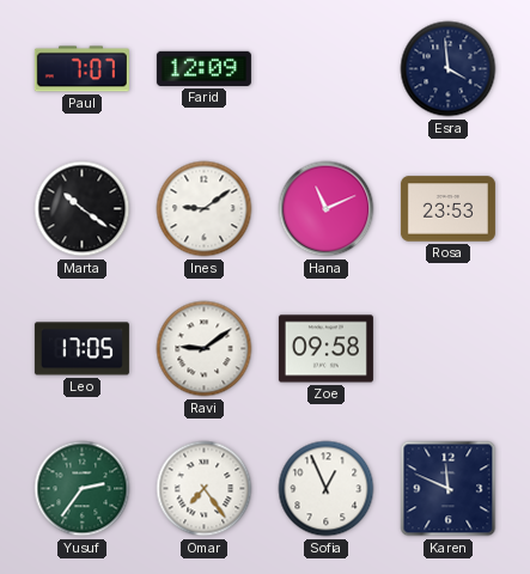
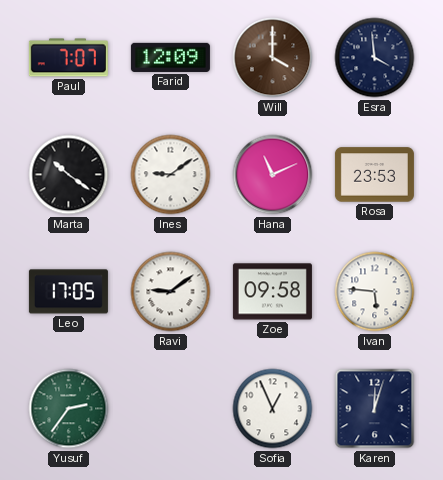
Will: none -> 4:00 (273, 58)
Ivan: none -> 5:46 (375, 292)
Omar: 7:24 -> none (205, 489)
Karen: 11:49 -> 12:03 (375, 409)
